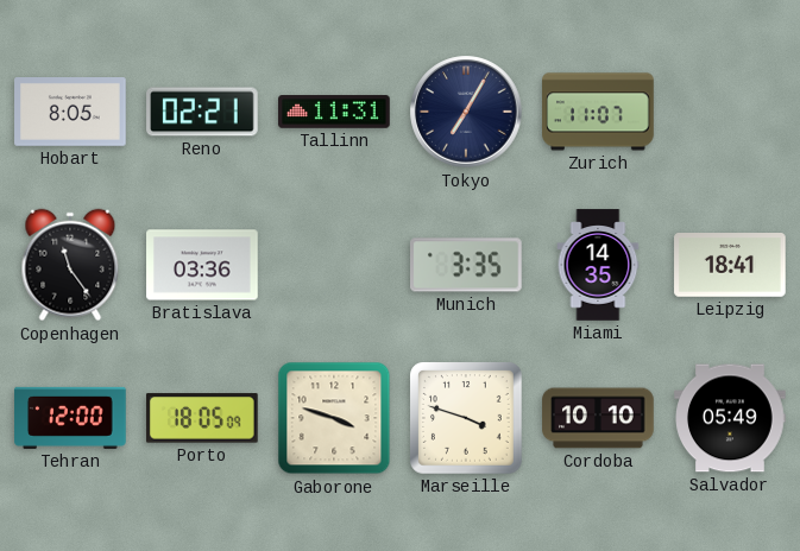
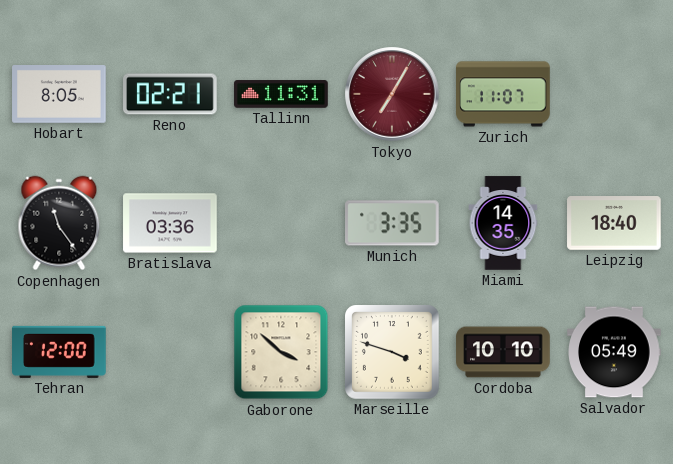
Tokyo dial: navy -> burgundy (392, 94)
Leipzig: 18:41 -> 18:40 (614, 224)
Porto: 18:05 -> none (203, 418)
Gaborone: 3:48 -> 3:52 (281, 352)
